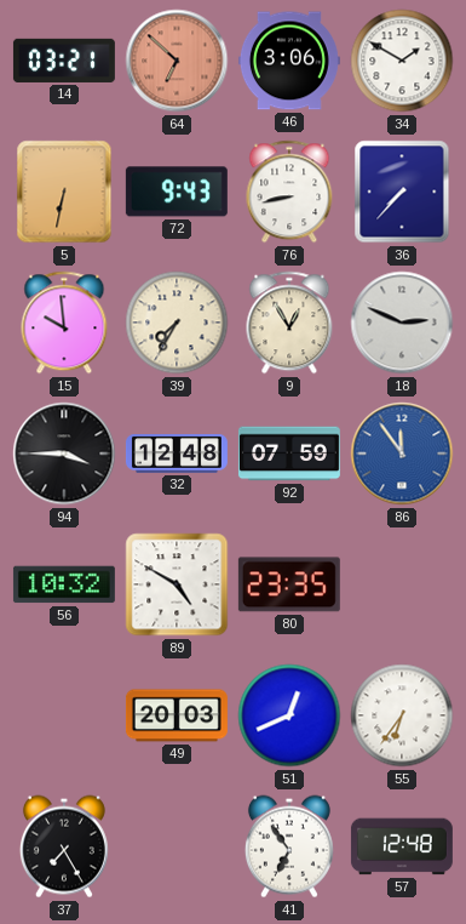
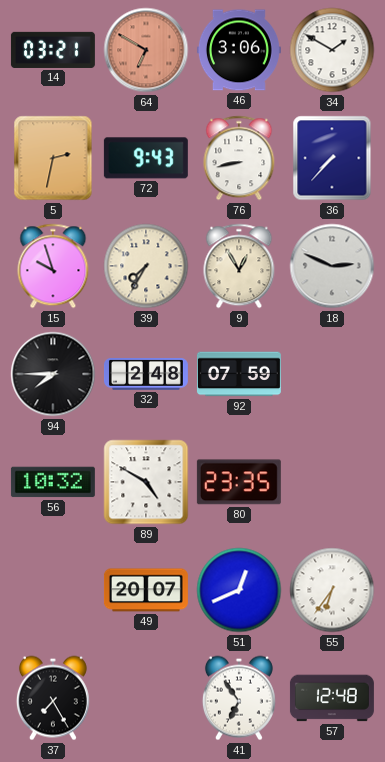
64: 6:52 -> 6:50 (146, 50)
5: 6:32 -> 2:32 (53, 158)
15: 9:59 -> 9:57 (53, 266)
94: 3:45 -> 7:45 (53, 374)
32: 12:48 -> 2:48 (146, 375)
86: 11:54 -> none (402, 454)
49: 20:03 -> 20:07 (146, 590)
